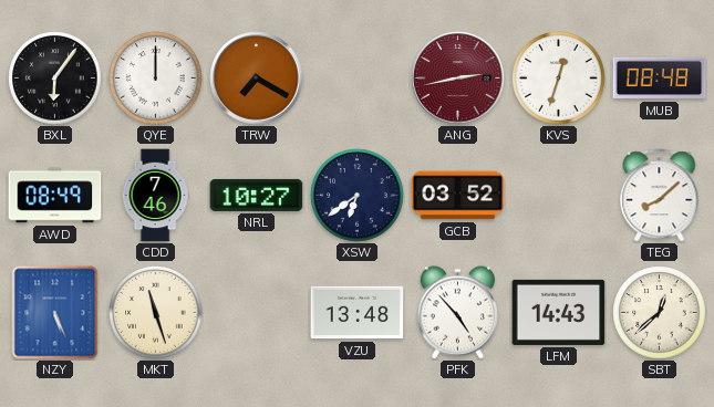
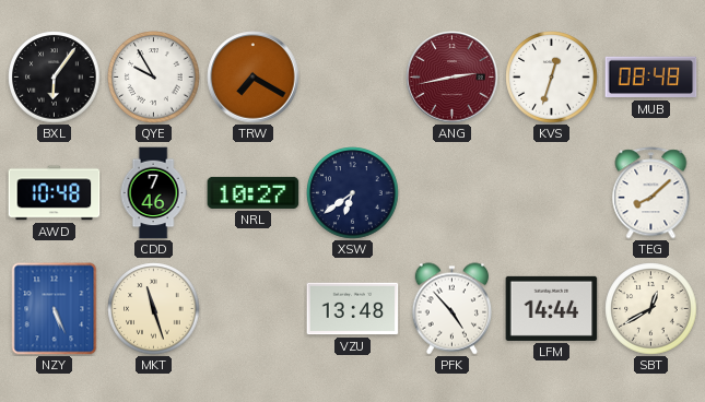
QYE: 12:00 -> 9:55 (154, 78)
AWD: 08:49 -> 10:48 (55, 193)
GCB: 03:52 -> none (458, 196)
LFM: 14:43 -> 14:44 (552, 308)
SBT: 12:38 -> 12:40 (651, 309)
